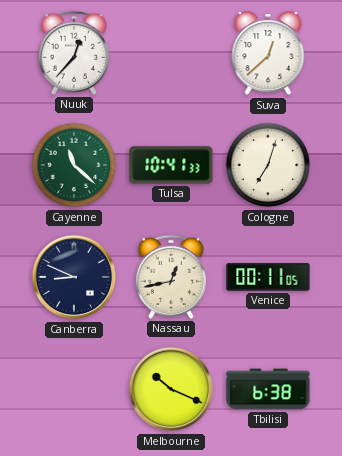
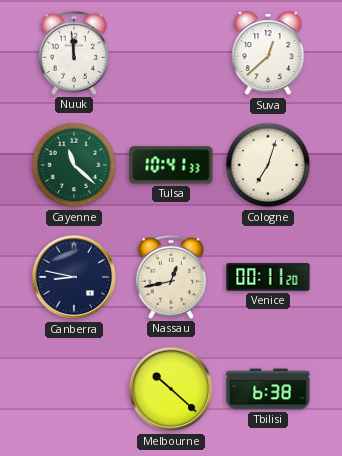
Nuuk: 12:37 -> 11:59 (74, 53)
Canberra: 8:49 -> 8:47 (74, 277)
Venice: 00:11:05 -> 00:11:20 (268, 277)
Melbourne: 10:19 -> 10:22 (171, 389)
